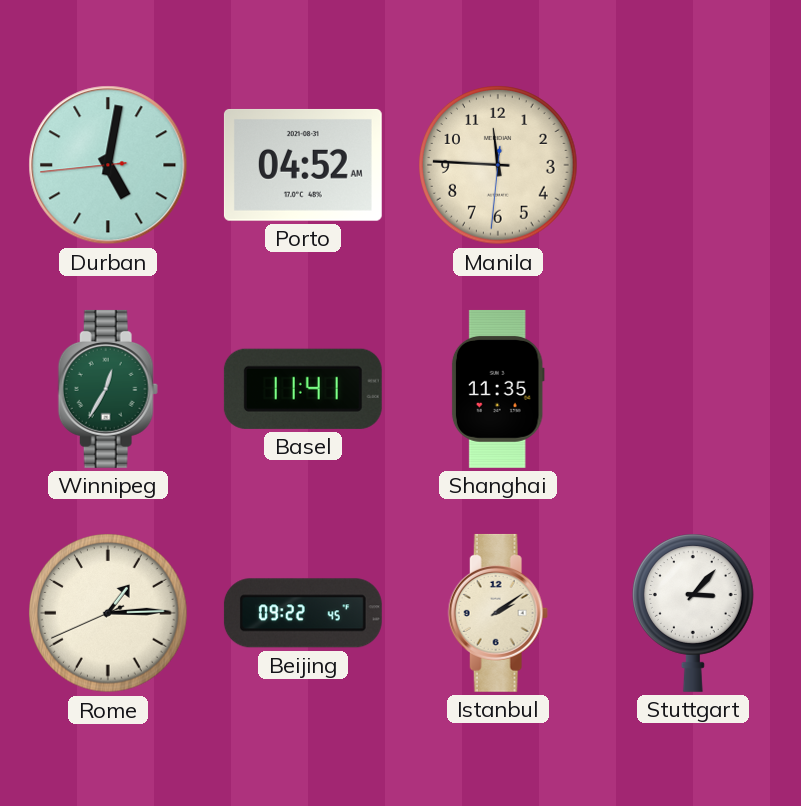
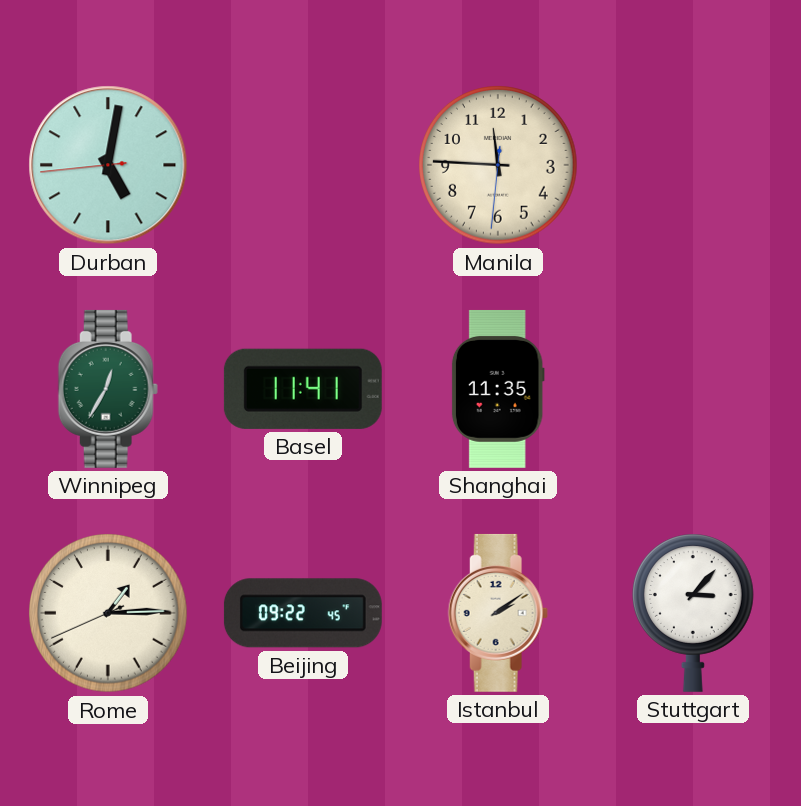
Porto: 04:52 -> none (303, 165)
